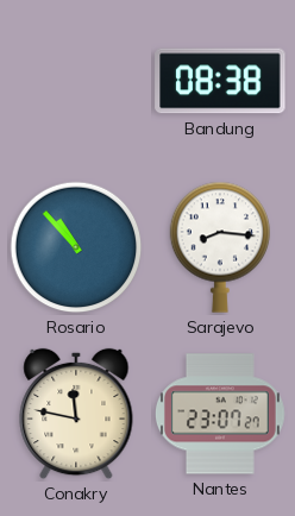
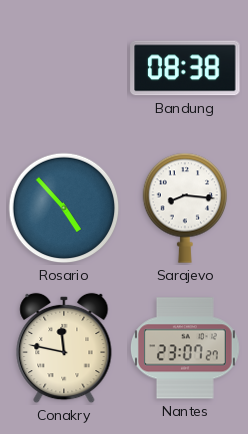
Rosario: 10:53 -> 4:53 (64, 208)
